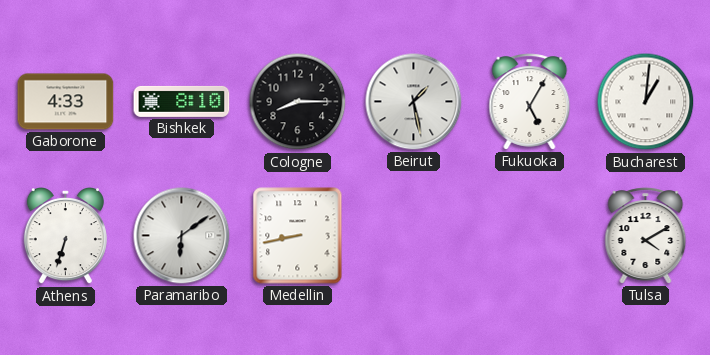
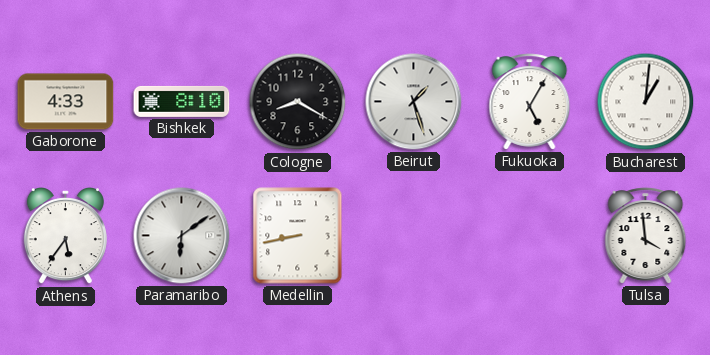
Cologne: 8:15 -> 8:20 (298, 102)
Beirut: 1:28 -> 1:27 (414, 102)
Athens: 6:33 -> 5:36 (65, 237)
Tulsa: 4:10 -> 3:59 (646, 236)
